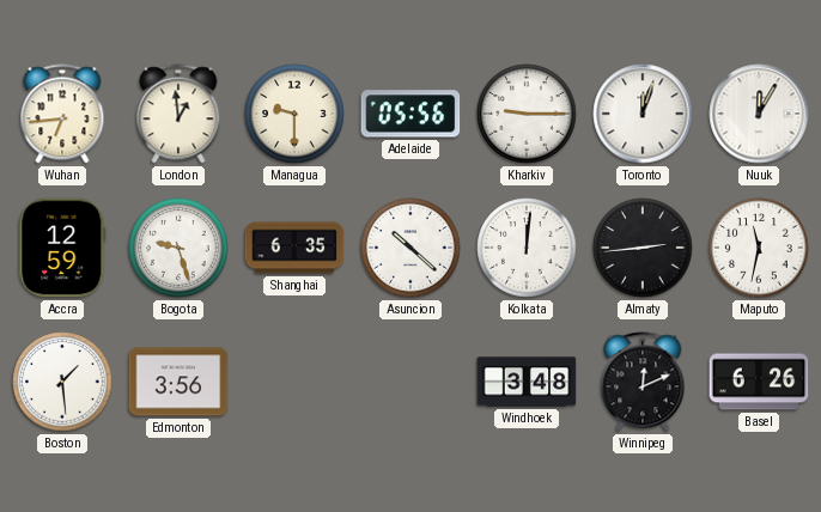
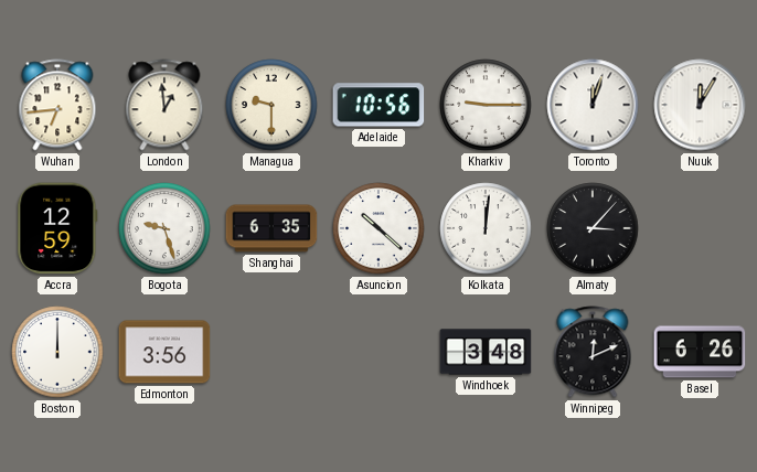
Adelaide: 05:56 -> 10:56 (378, 105)
Almaty: 2:44 -> 3:07 (593, 228)
Maputo: 11:32 -> none (759, 248)
Boston: 1:29 -> 12:00 (57, 352)
